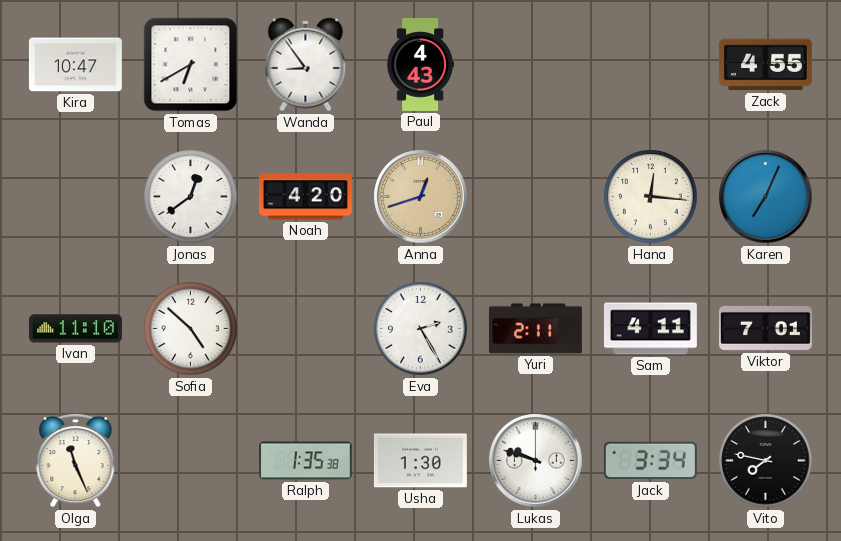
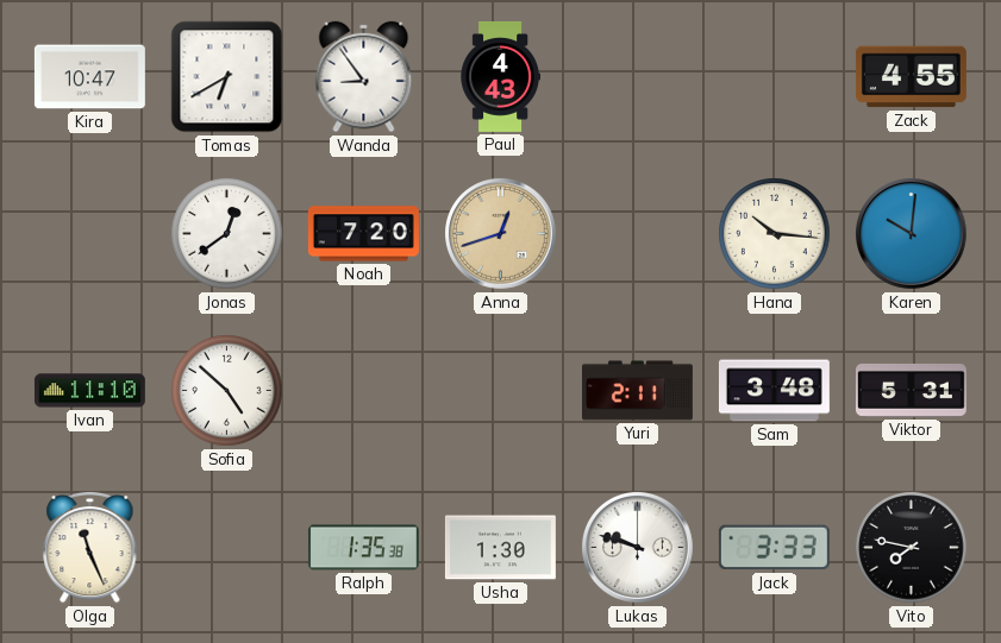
Noah: 4:20 -> 7:20 (363, 234)
Hana: 12:16 -> 10:16 (775, 234)
Karen: 7:04 -> 10:01 (912, 234)
Eva: 2:25 -> none (421, 329)
Sam: 4:11 -> 3:48 (774, 391)
Viktor: 7:01 -> 5:31 (911, 390)
Jack: 3:34 -> 3:33 (774, 548)
